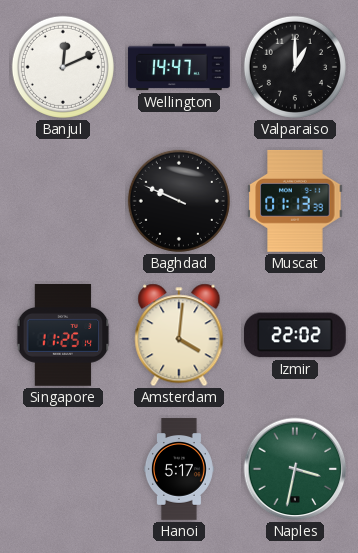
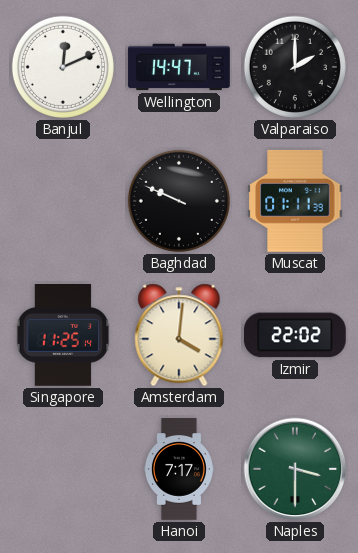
Valparaiso: 1:00 -> 2:00 (295, 67)
Muscat: 01:13 -> 01:11 (295, 201)
Hanoi: 5:17 -> 7:17 (179, 469)
Naples: 3:32 -> 3:30 (295, 469)
